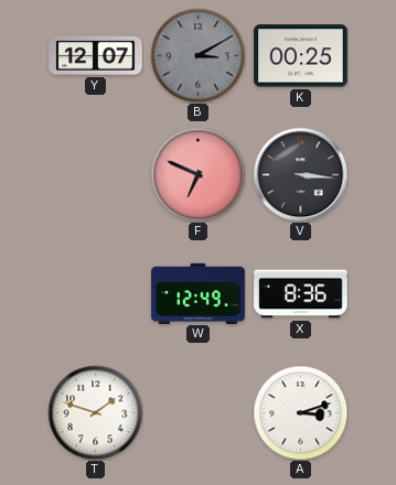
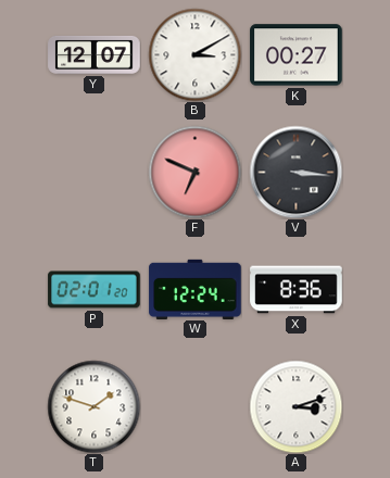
B dial: grey -> white (194, 54)
K: 00:25 -> 00:27 (297, 55)
P: none -> 02:01 (95, 290)
W: 12:49 -> 12:24 (196, 289)
